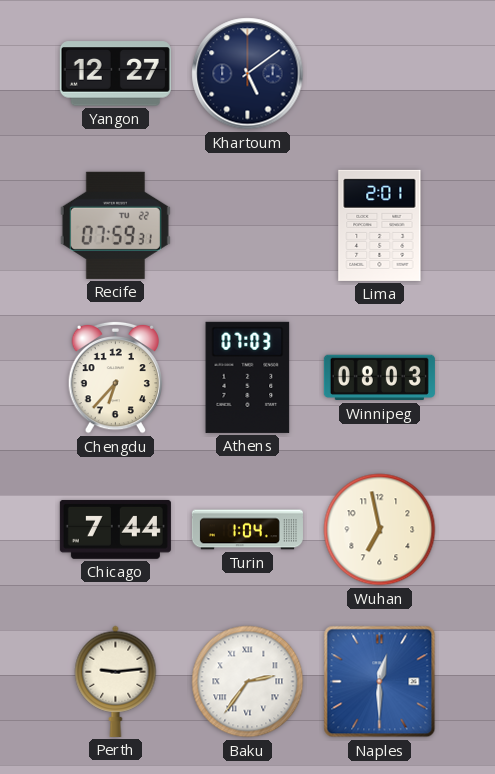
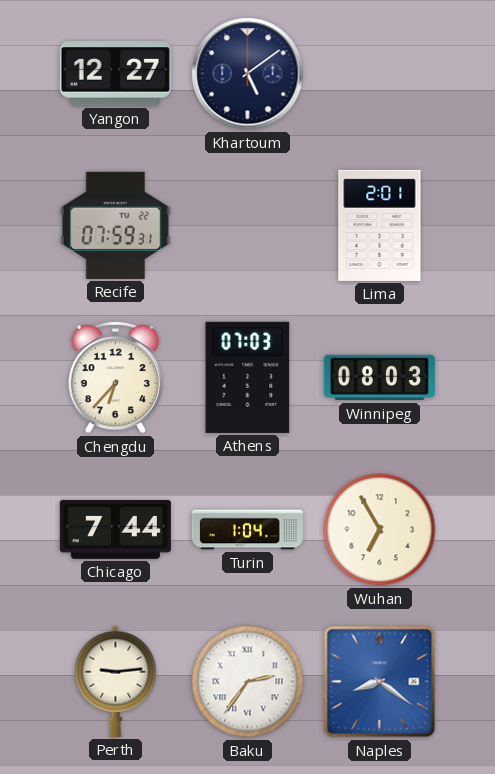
Wuhan: 6:58 -> 6:55 (380, 530)
Naples: 12:30 -> 8:21 (380, 682)
